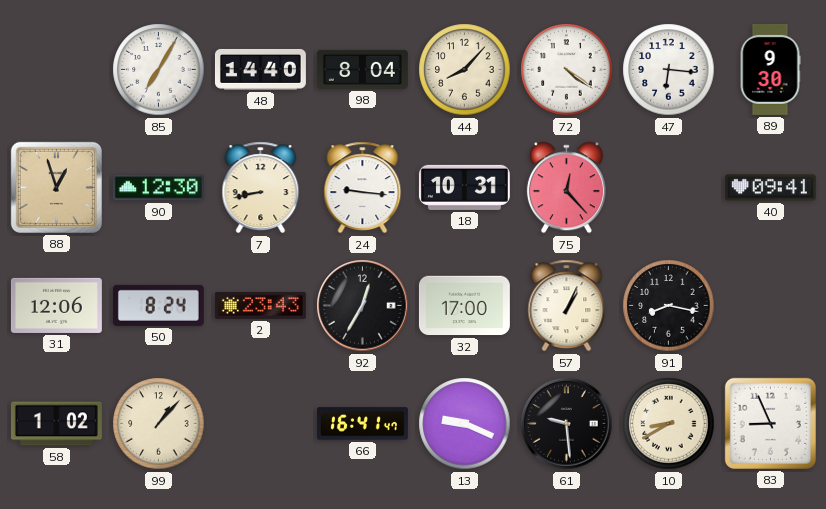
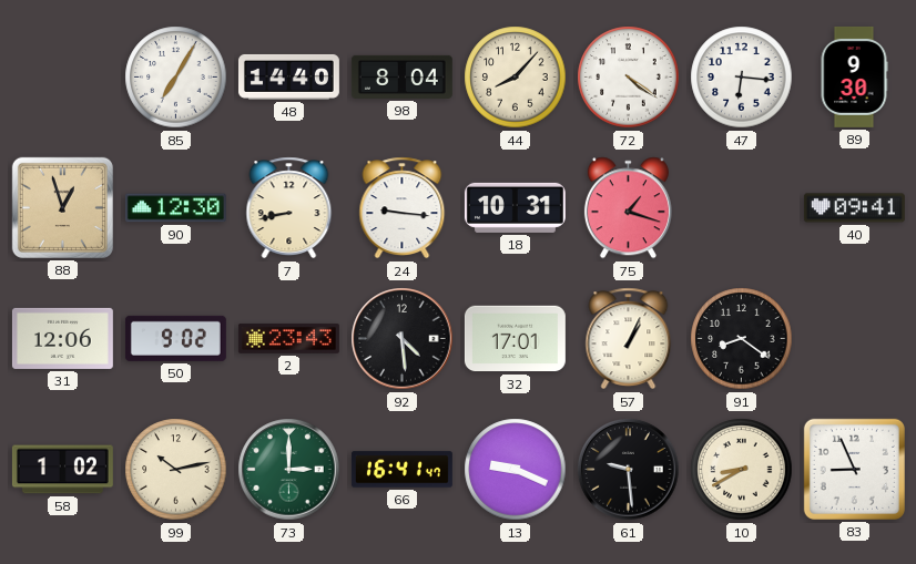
75: 12:23 -> 1:18 (628, 208)
50: 8:24 -> 9:02 (175, 338)
92: 12:35 -> 4:29 (403, 339)
32: 17:00 -> 17:01 (515, 339)
91: 8:17 -> 8:21 (742, 339)
99: 1:07 -> 10:13 (176, 470)
73: none -> 3:00 (289, 470)
